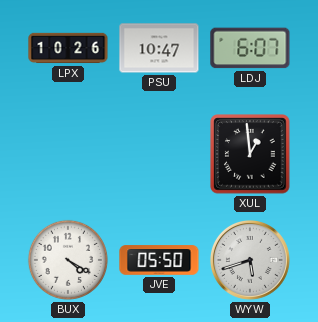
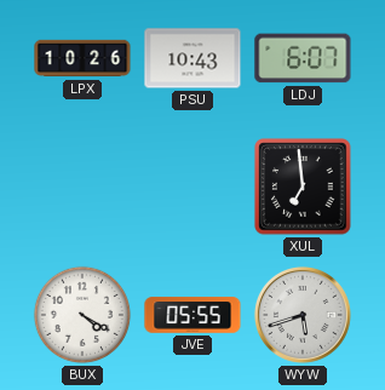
PSU: 10:47 -> 10:43 (192, 58)
XUL: 12:59 -> 6:59 (303, 187)
JVE: 05:50 -> 05:55 (192, 315)
